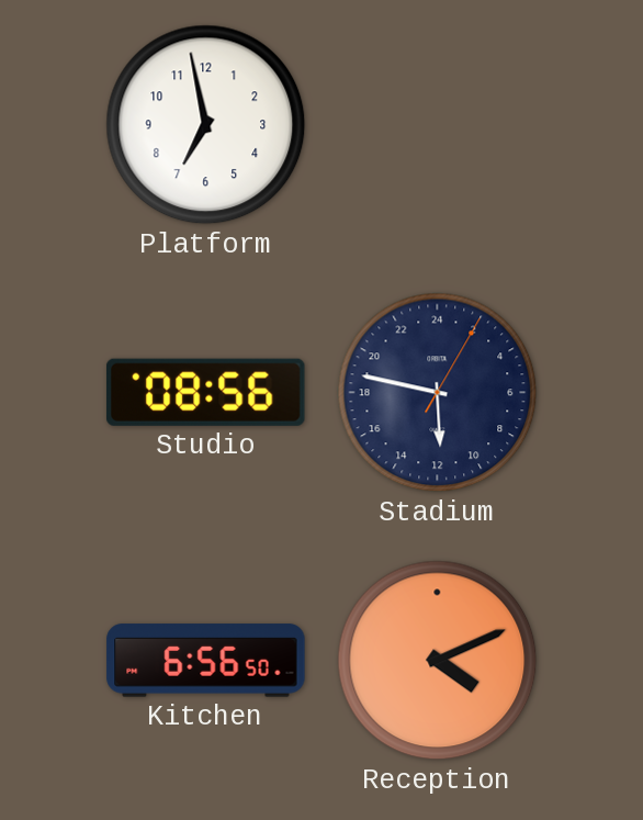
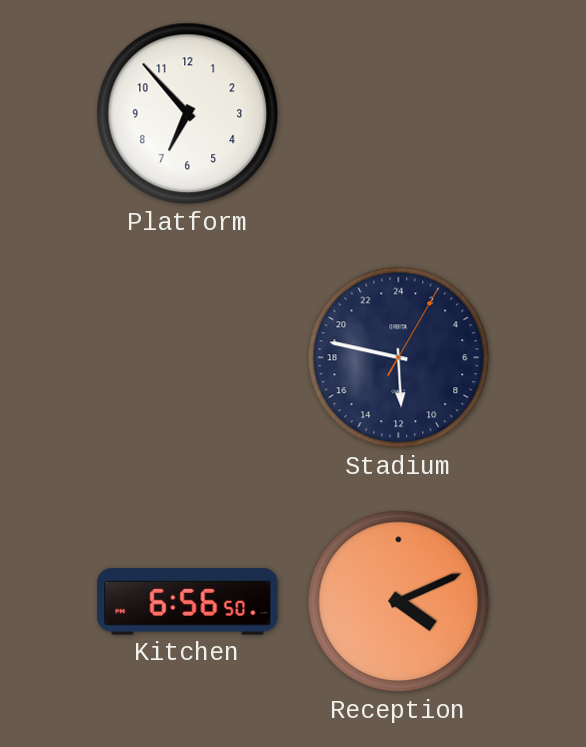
Platform: 6:58 -> 6:53 (188, 114)
Studio: 08:56 -> none (205, 392)
